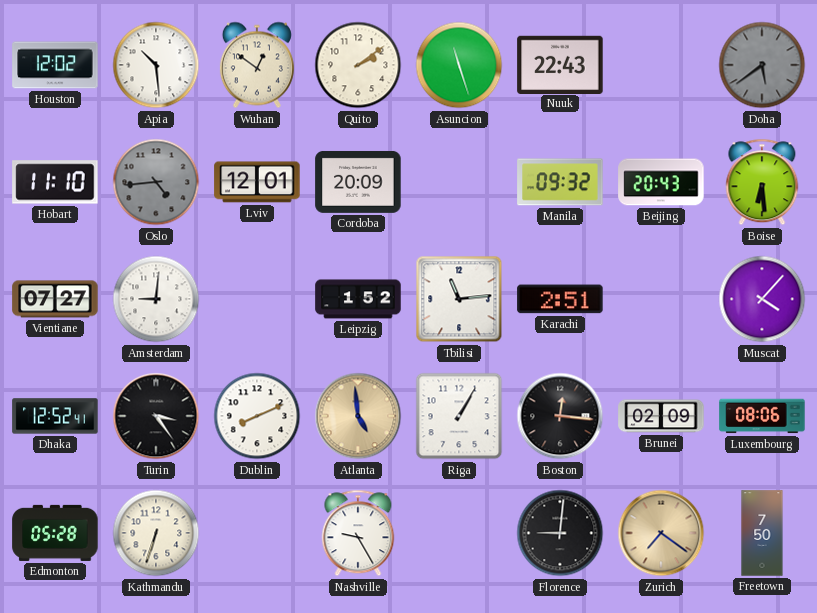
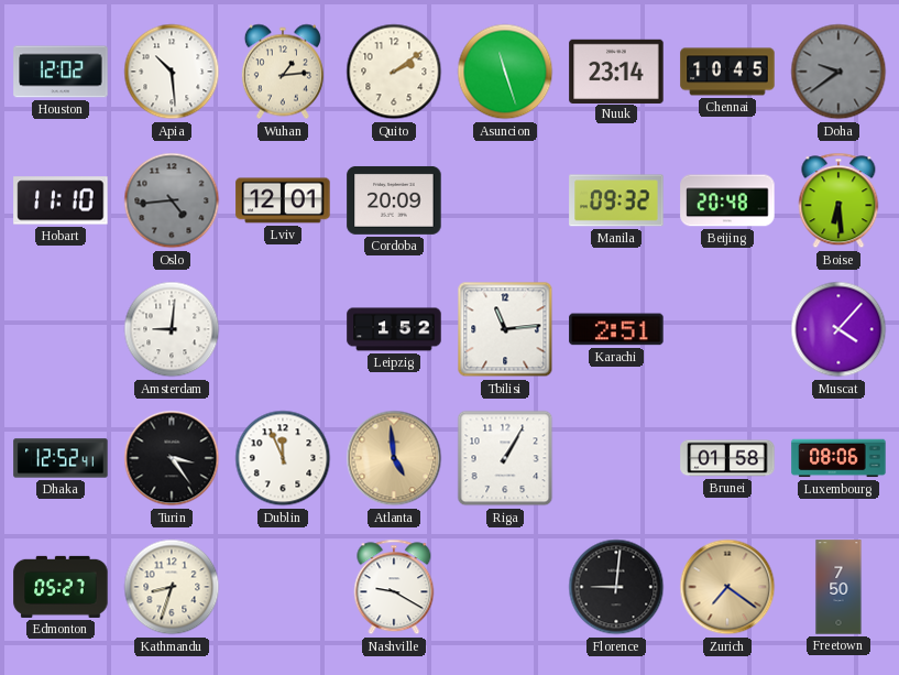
Wuhan: 12:51 -> 1:14 (283, 72)
Nuuk: 22:43 -> 23:14 (616, 70)
Chennai: none -> 10:45 (727, 72)
Doha: 5:39 -> 9:39 (838, 72)
Beijing: 20:43 -> 20:48 (727, 200)
Vientiane: 07:27 -> none (55, 299)
Dublin: 8:11 -> 11:56 (283, 458)
Boston: 12:16 -> none (560, 416)
Brunei: 02:09 -> 01:58 (727, 458)
Edmonton: 05:28 -> 05:27 (61, 587)
Kathmandu: 6:33 -> 8:33 (172, 587)
Nashville: 9:25 -> 9:20 (394, 587)
